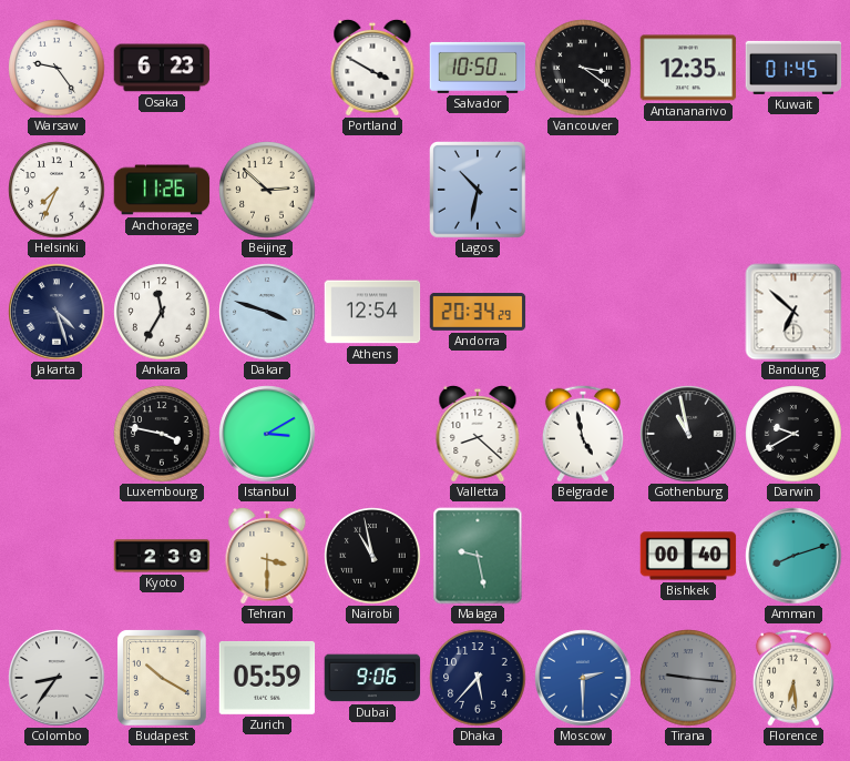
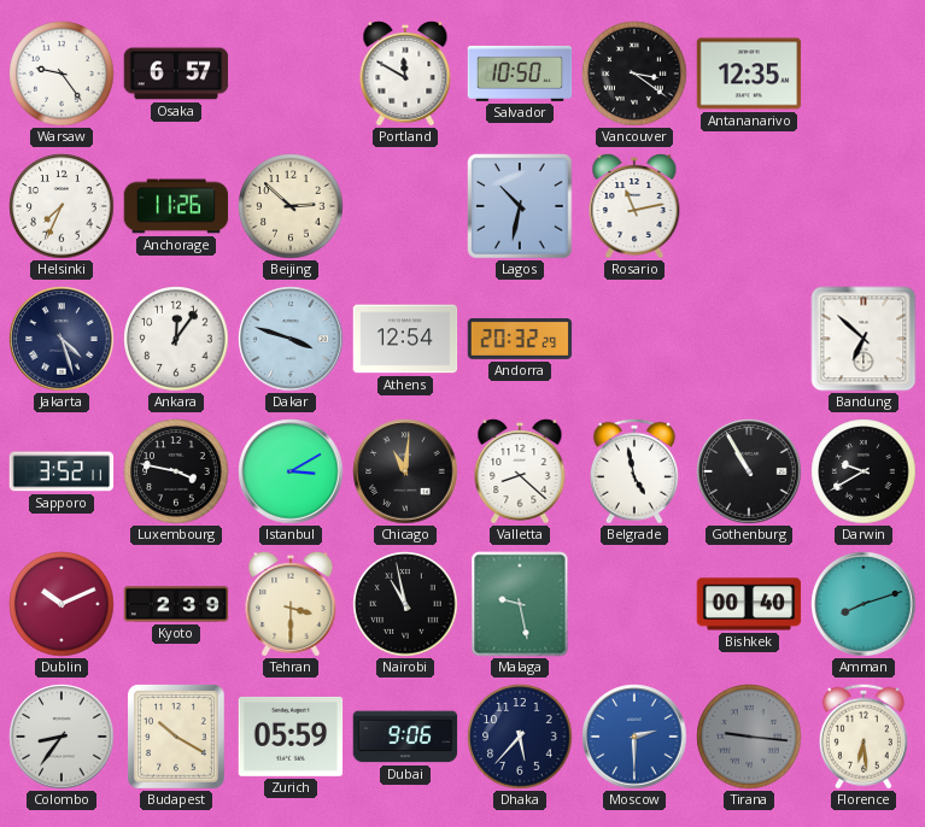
Osaka: 6:23 -> 6:57 (176, 74)
Portland: 3:50 -> 11:50 (405, 74)
Kuwait: 01:45 -> none (793, 68)
Rosario: none -> 11:13 (634, 206)
Ankara: 11:35 -> 12:06 (176, 339)
Andorra: 20:34 -> 20:32 (520, 340)
Sapporo: none -> 3:52 (62, 471)
Chicago: none -> 11:01 (405, 471)
Gothenburg: 10:58 -> 10:55 (749, 471)
Dublin: none -> 10:11 (62, 604)
